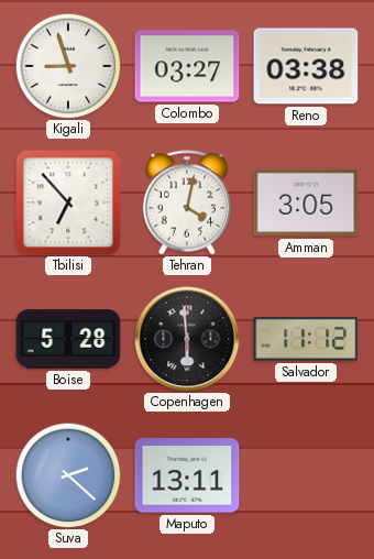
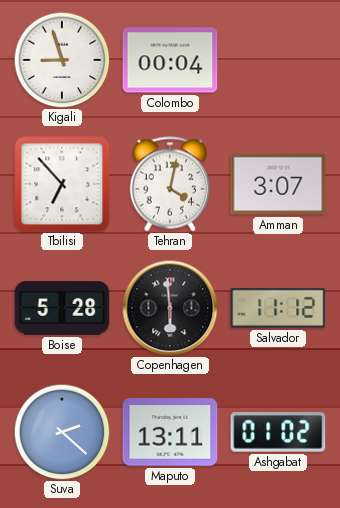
Colombo: 03:27 -> 00:04 (170, 60)
Reno: 03:38 -> none (306, 66)
Amman: 3:05 -> 3:07 (278, 184)
Ashgabat: none -> 01:02 (278, 432)
